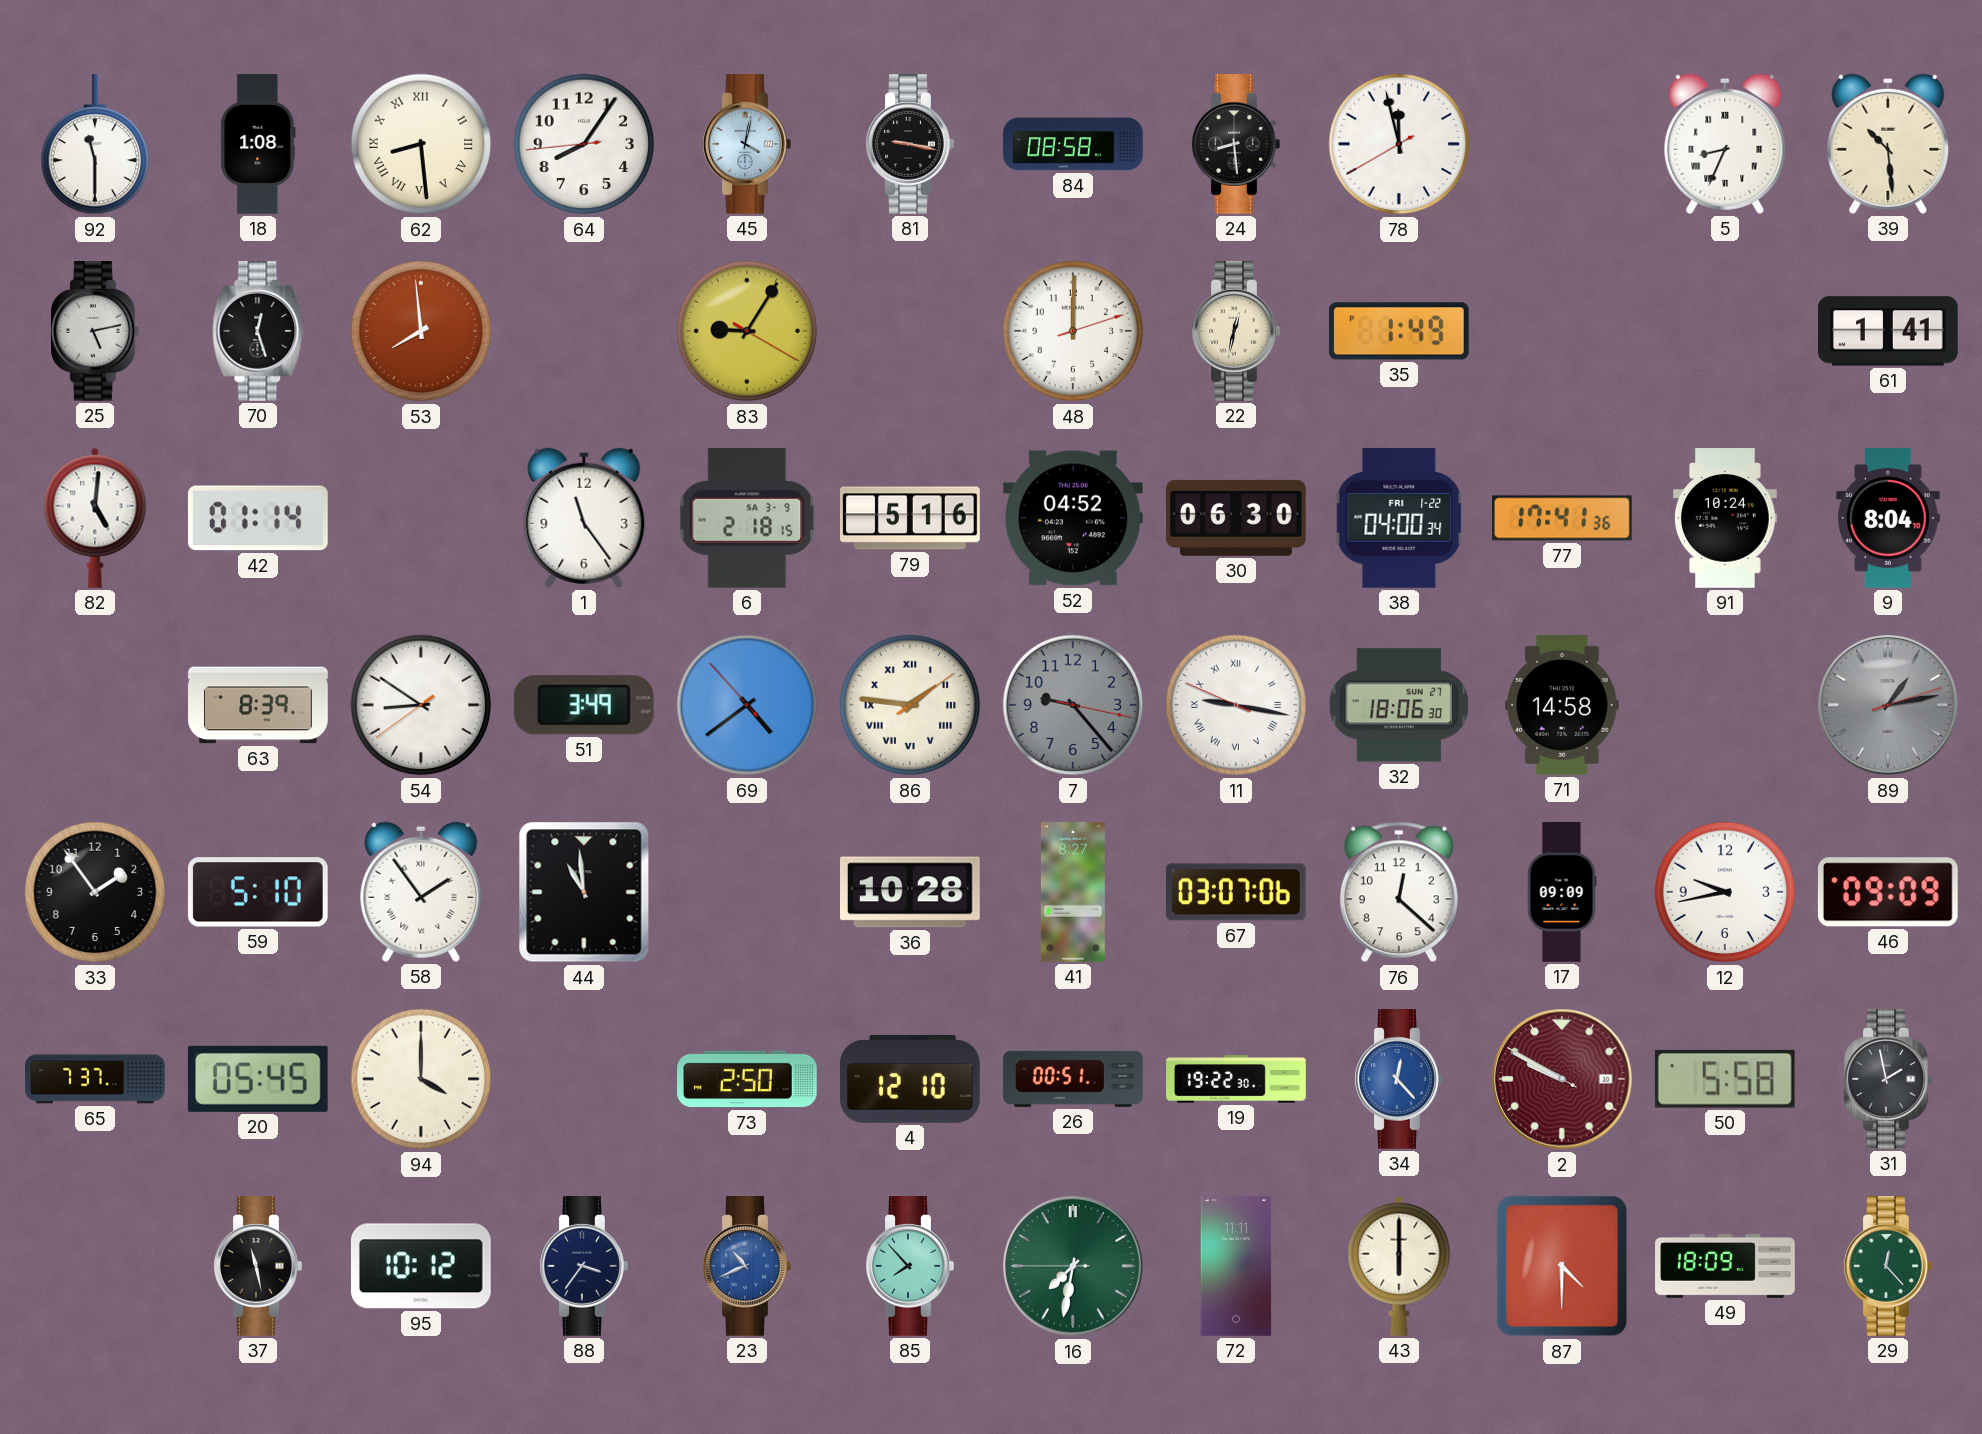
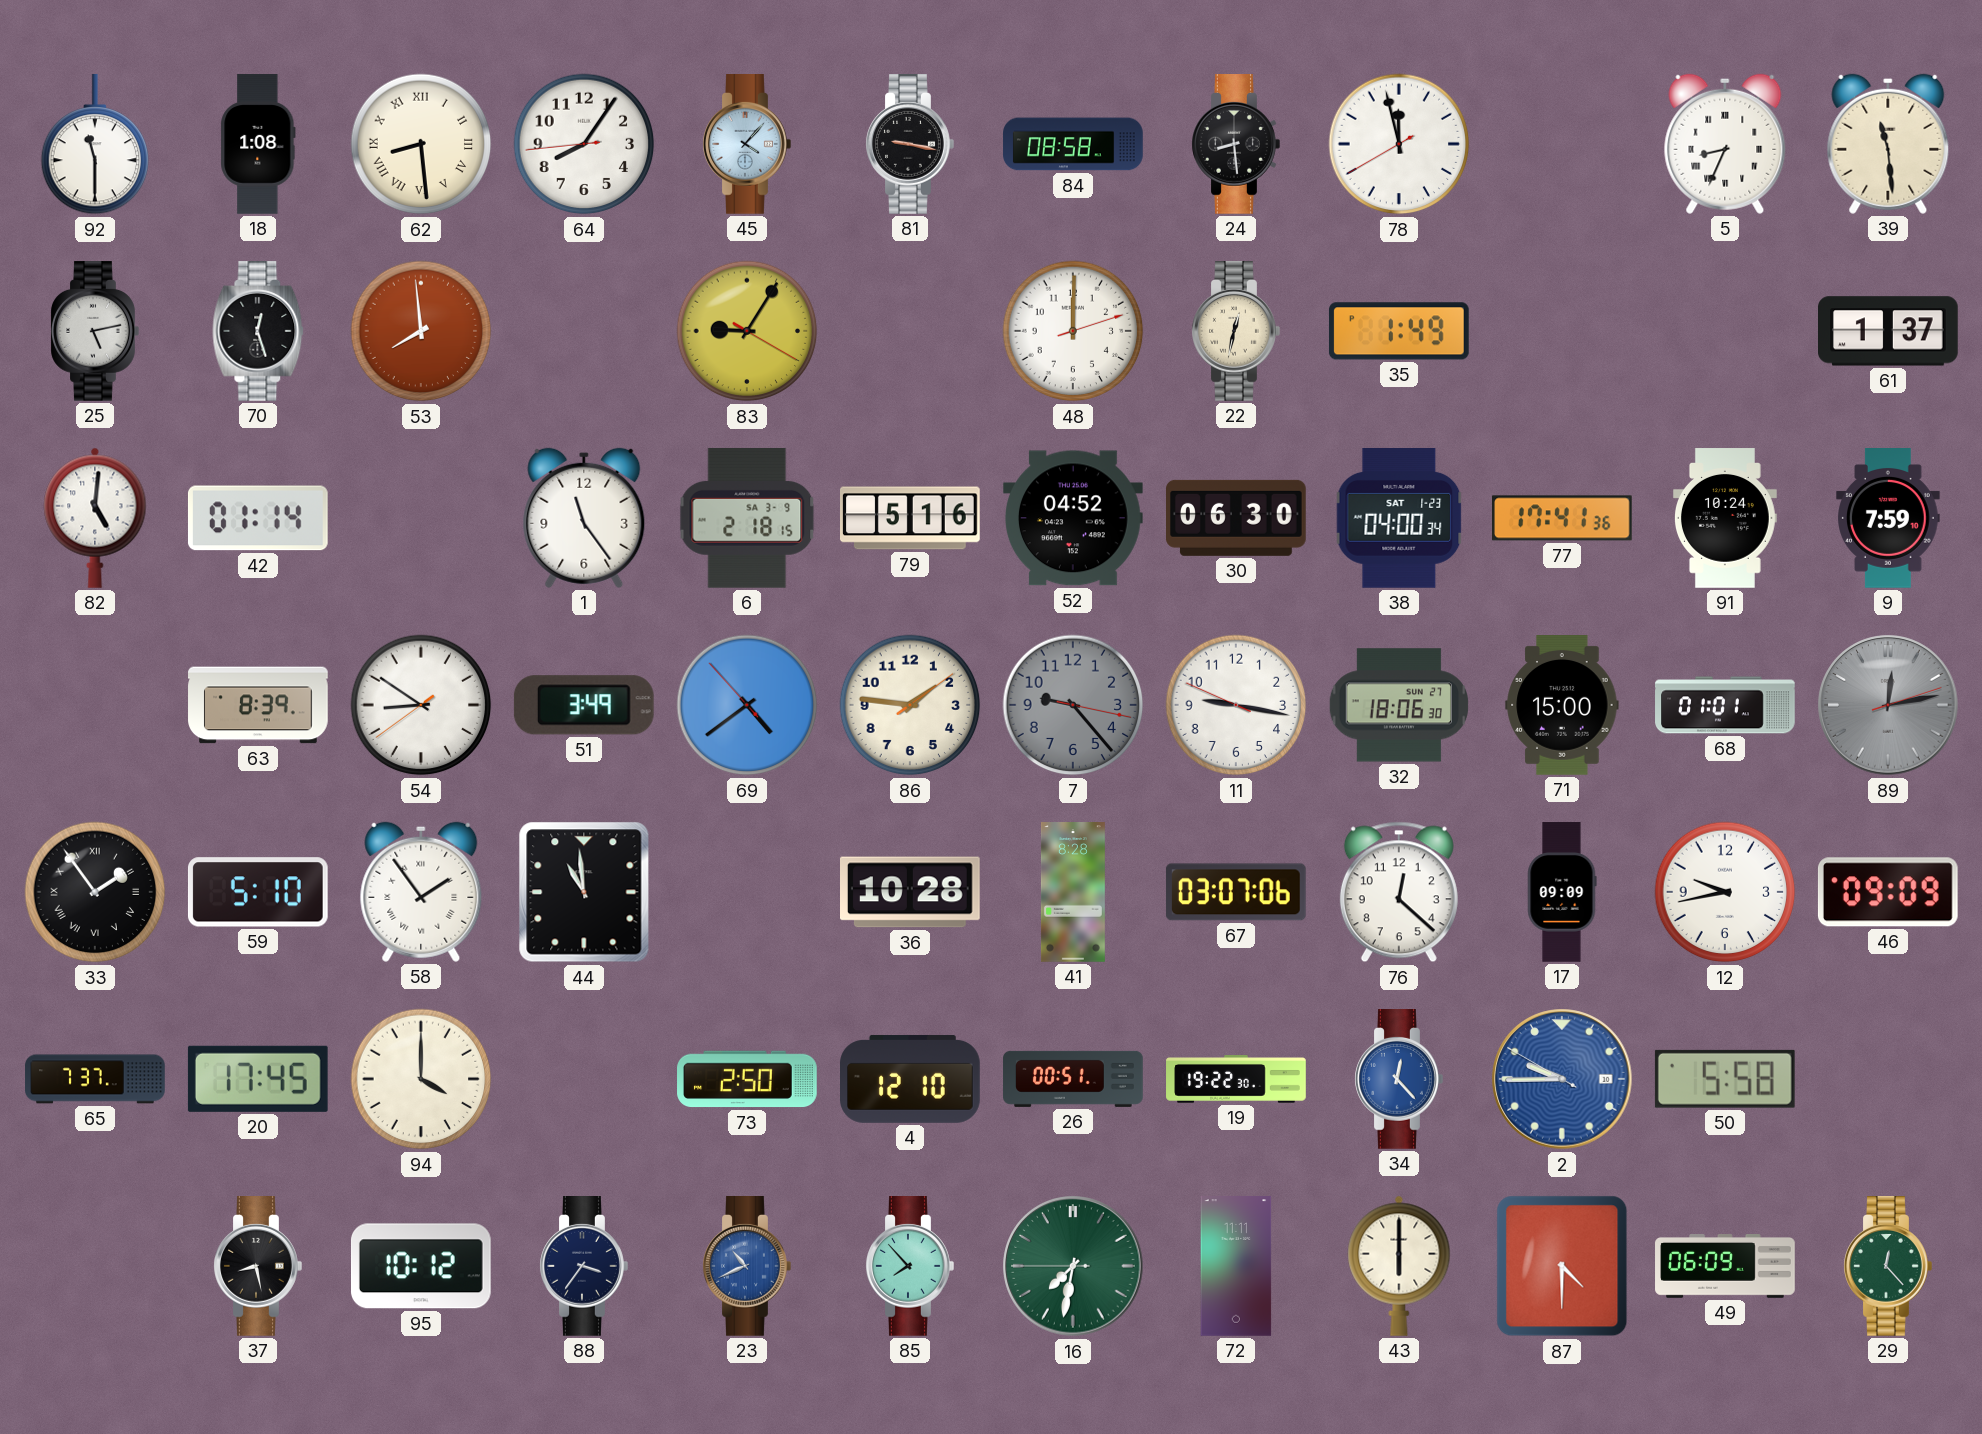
45: 4:02 -> 4:07 (747, 145)
39: 10:29 -> 11:29 (1888, 144)
61: 1:41 -> 1:37 (1889, 331)
38 date: FRI 1-22 -> SAT 1-23 (1399, 519)
9: 8:04 -> 7:59 (1888, 519)
86 numerals: Roman -> Arabic (910, 705)
11 numerals: Roman -> Arabic (1236, 705)
71: 14:58 -> 15:00 (1562, 706)
68: none -> 01:01 (1725, 705)
89: 1:13 -> 12:13 (1888, 705)
33 numerals: Arabic -> Roman (95, 892)
41: 8:27 -> 8:28 (1073, 892)
20: 05:45 -> 17:45 (258, 1079)
2: 9:49 -> 9:44 (1562, 1079)
2 dial: burgundy -> blue (1562, 1079)
31: 1:58 -> none (1888, 1080)
37: 11:28 -> 8:28 (258, 1267)
49: 18:09 -> 06:09 (1725, 1267)
